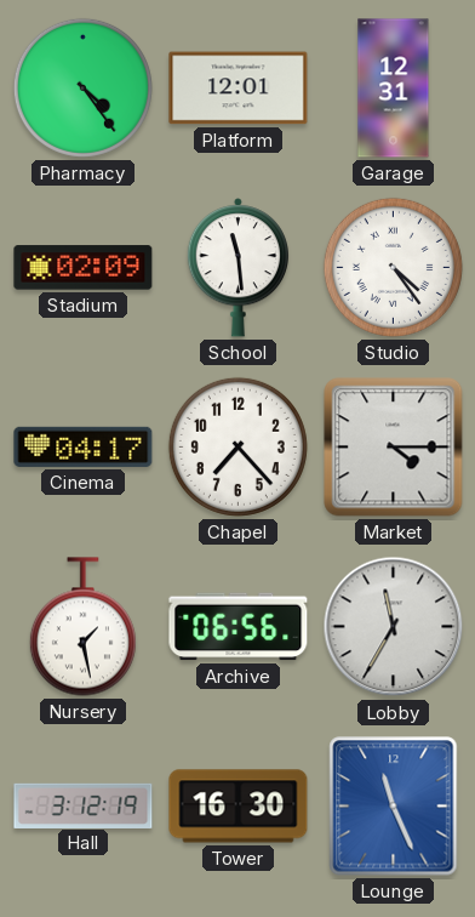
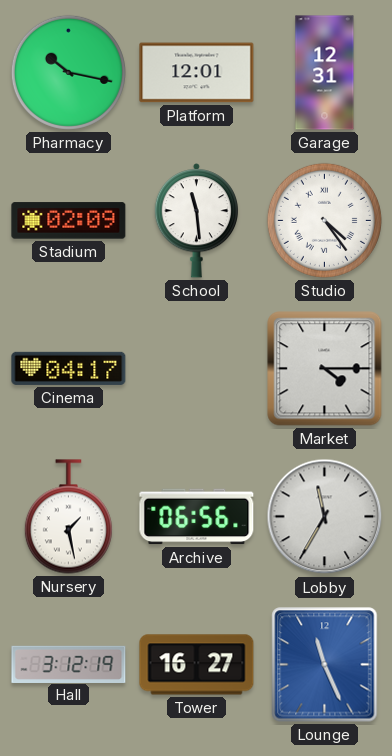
Pharmacy: 4:24 -> 10:17 (68, 72)
Chapel: 7:23 -> none (237, 446)
Tower: 16:30 -> 16:27 (197, 665)
